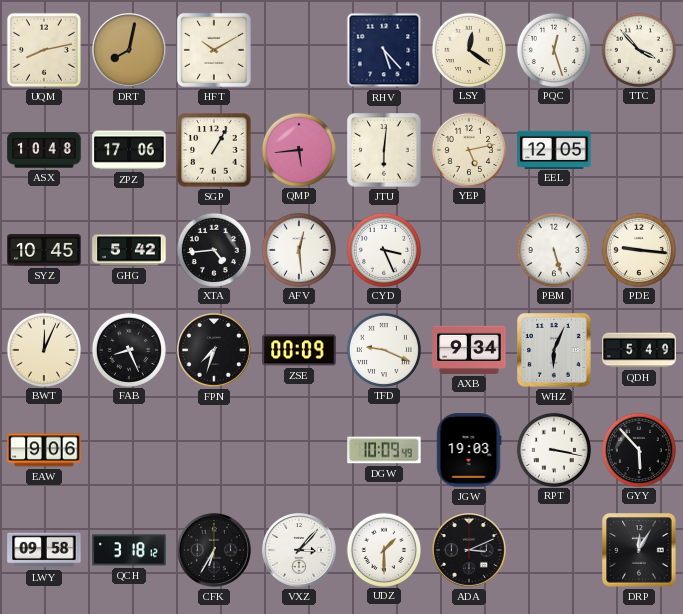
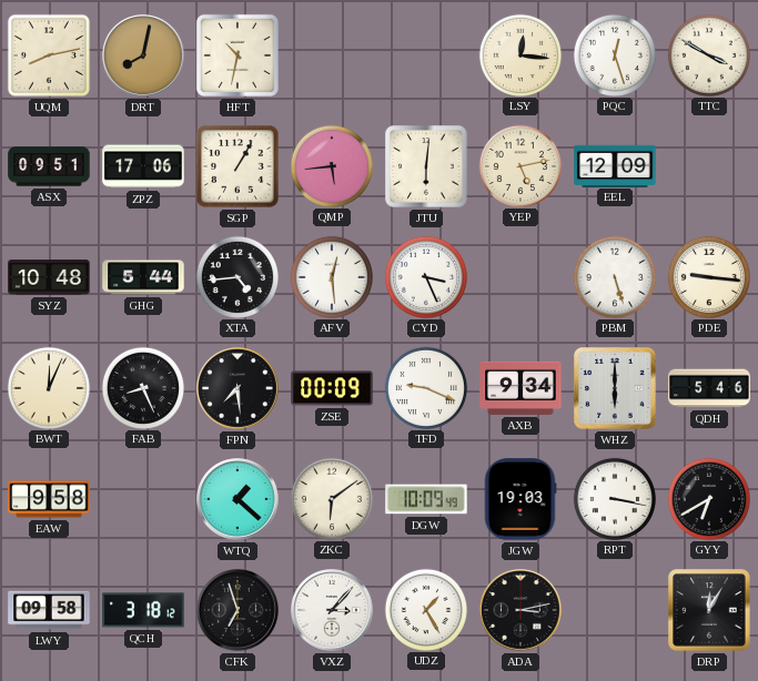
HFT: 10:10 -> 10:32 (237, 55)
RHV: 5:23 -> none (384, 50)
LSY: 12:21 -> 12:16 (519, 54)
TTC: 3:53 -> 3:50 (708, 54)
ASX: 10:48 -> 09:51 (49, 166)
EEL: 12:05 -> 12:09 (615, 165)
SYZ: 10:45 -> 10:48 (49, 277)
GHG: 5:42 -> 5:44 (143, 277)
FPN: 7:33 -> 7:29 (237, 388)
WHZ: 6:04 -> 6:00 (615, 388)
QDH: 5:49 -> 5:46 (709, 388)
EAW: 9:06 -> 9:58 (49, 499)
WTQ: none -> 1:22 (237, 499)
ZKC: none -> 6:09 (331, 498)
GYY: 5:53 -> 6:40 (708, 498)
CFK: 6:35 -> 6:57 (237, 610)
UDZ: 1:30 -> 1:25 (425, 609)
ADA: 3:11 -> 3:13 (521, 610)
